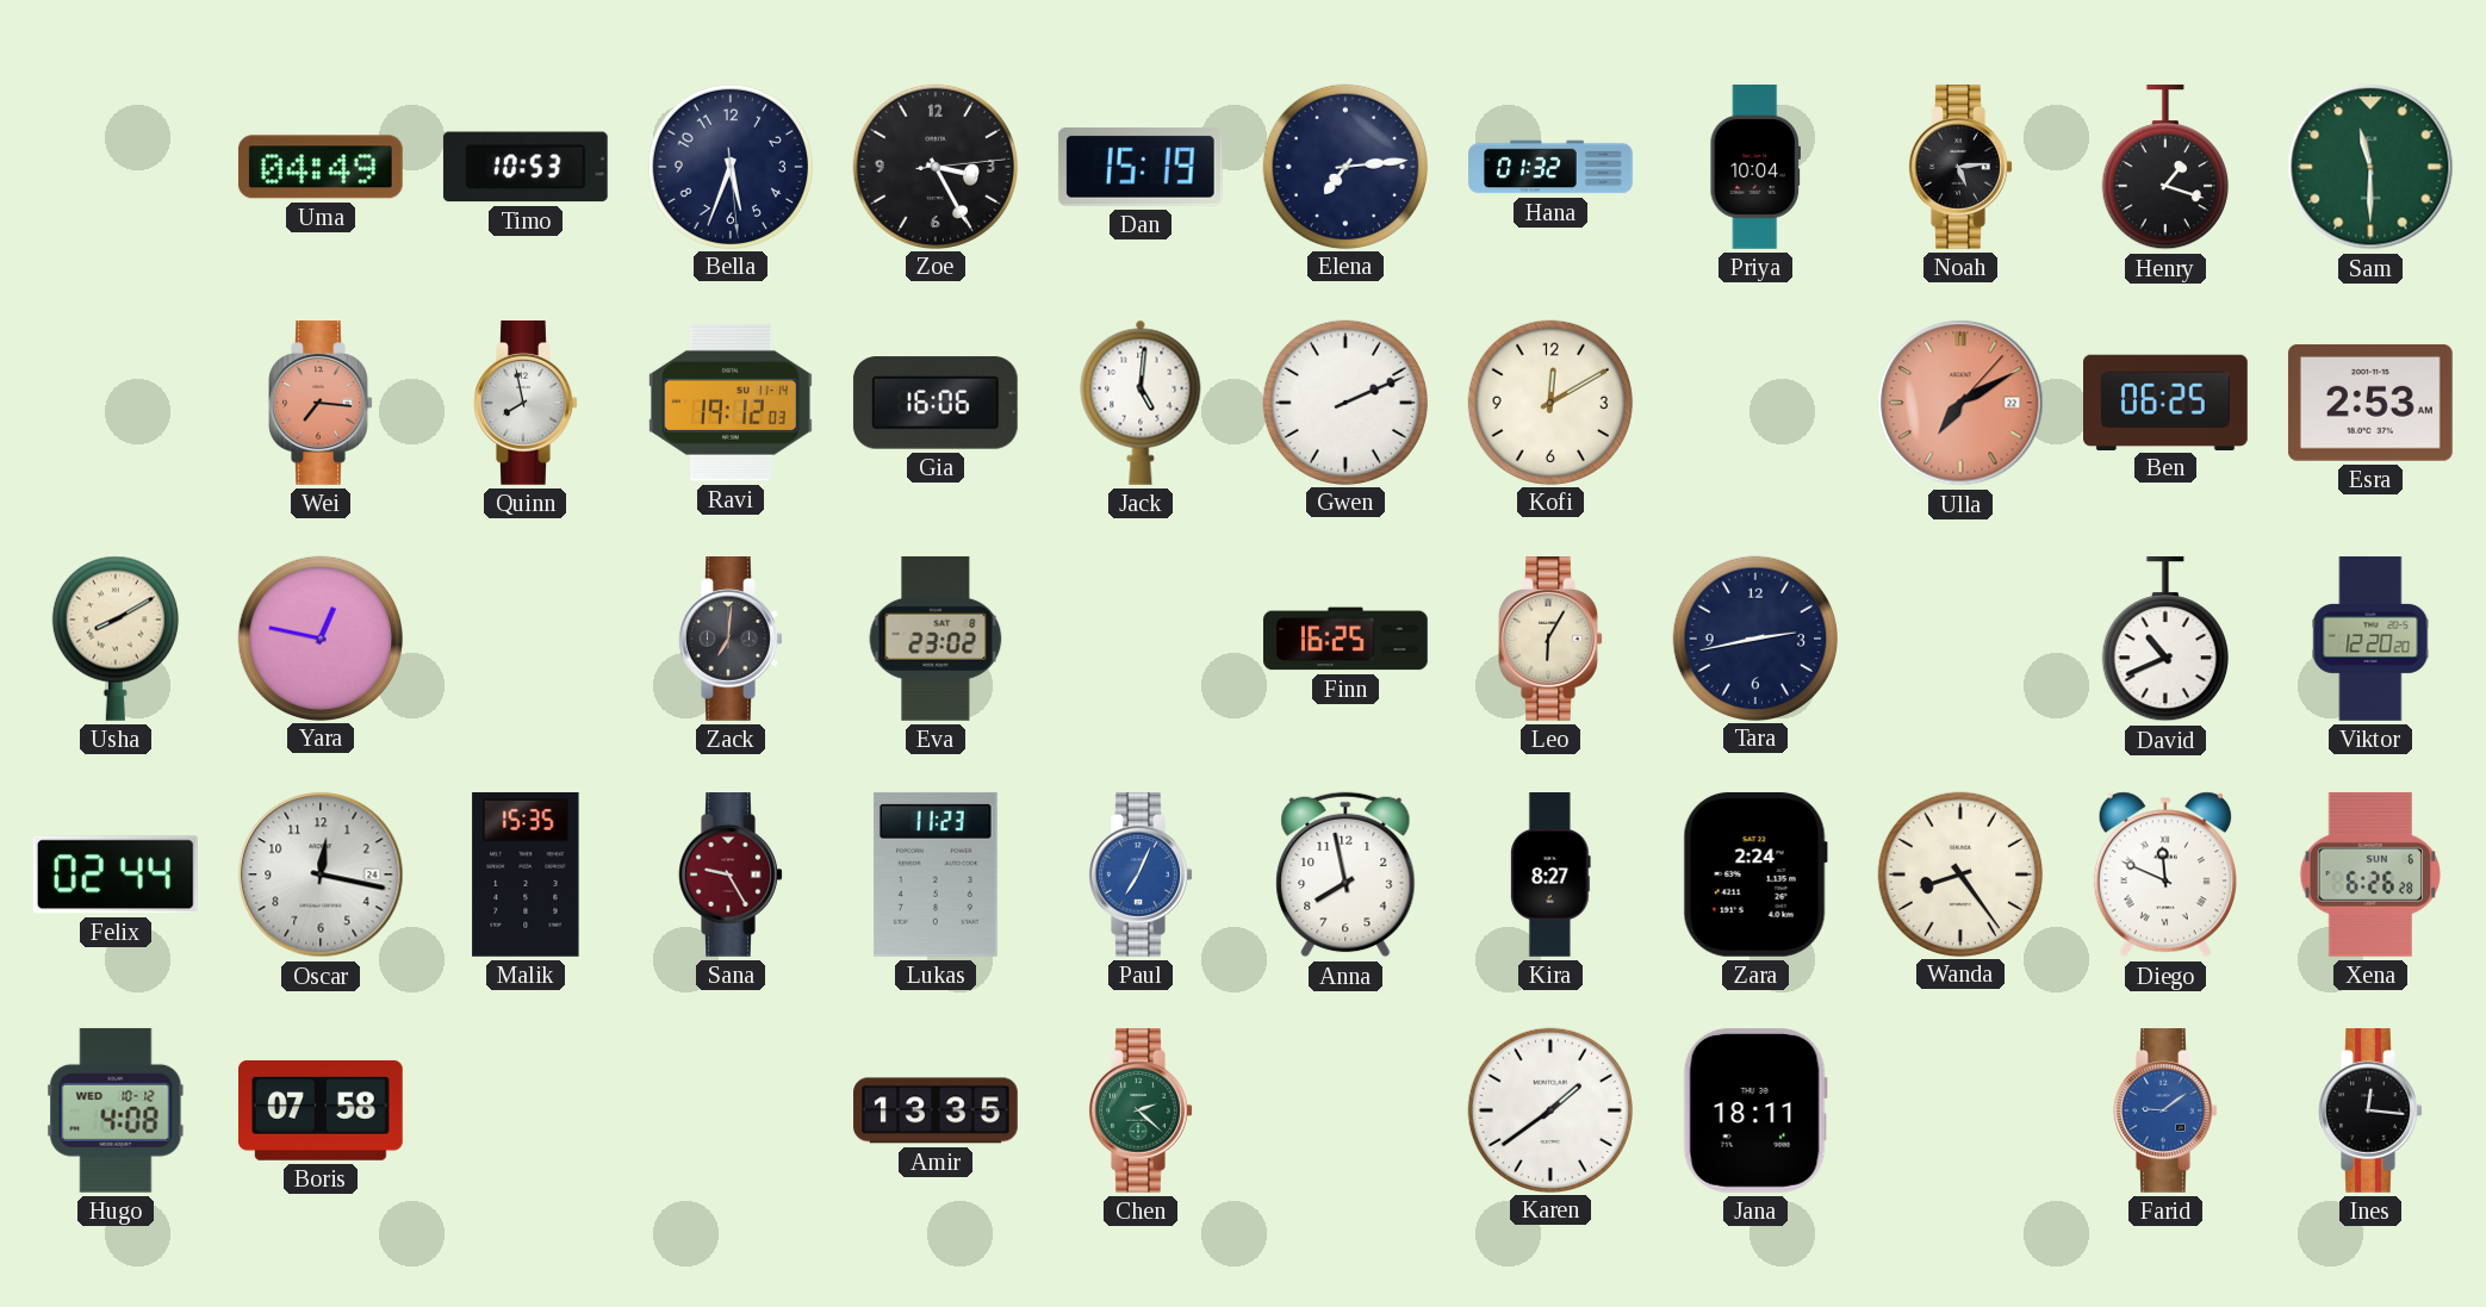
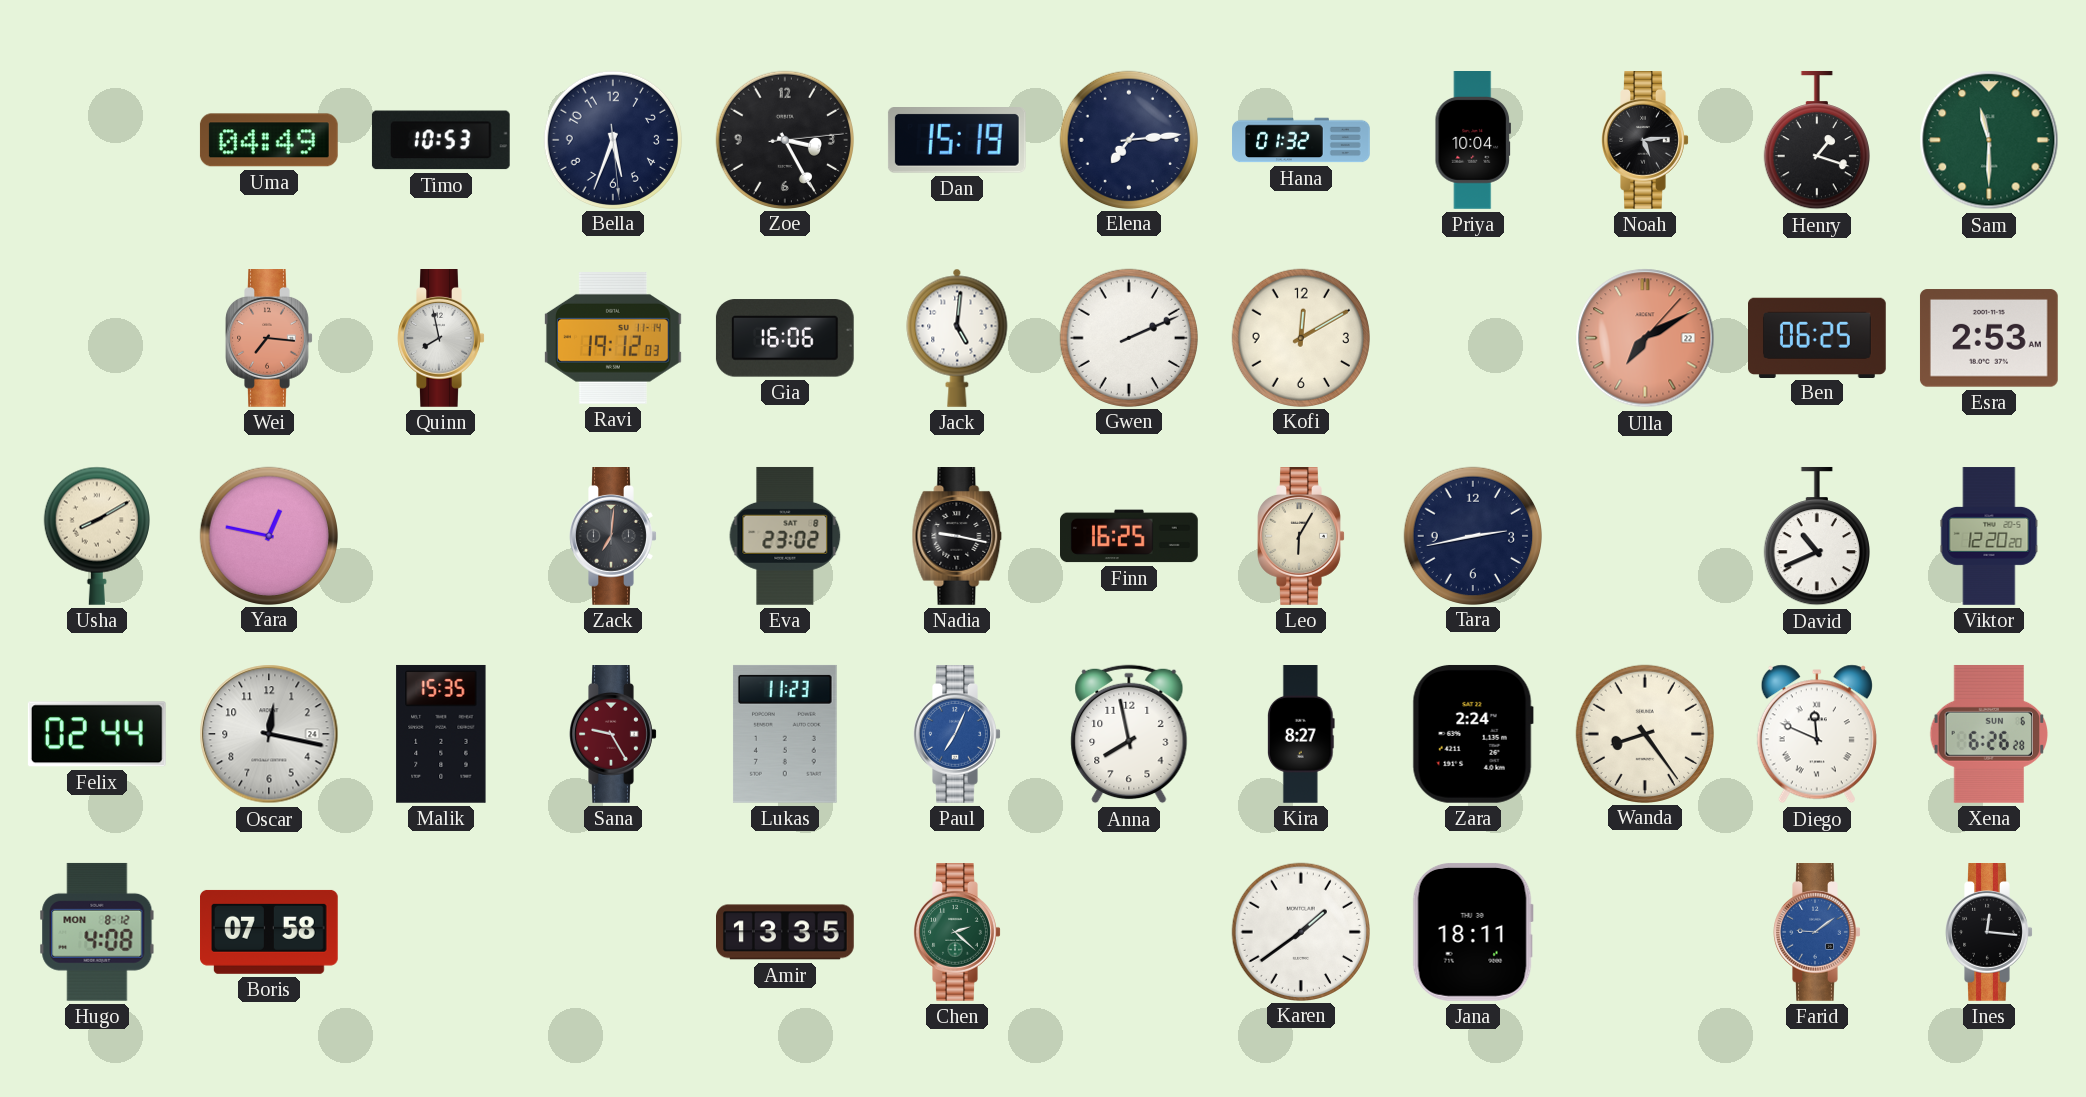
Nadia: none -> 9:17 (957, 537)
Hugo date: WED 10-12 -> MON 8-12 (97, 932)
